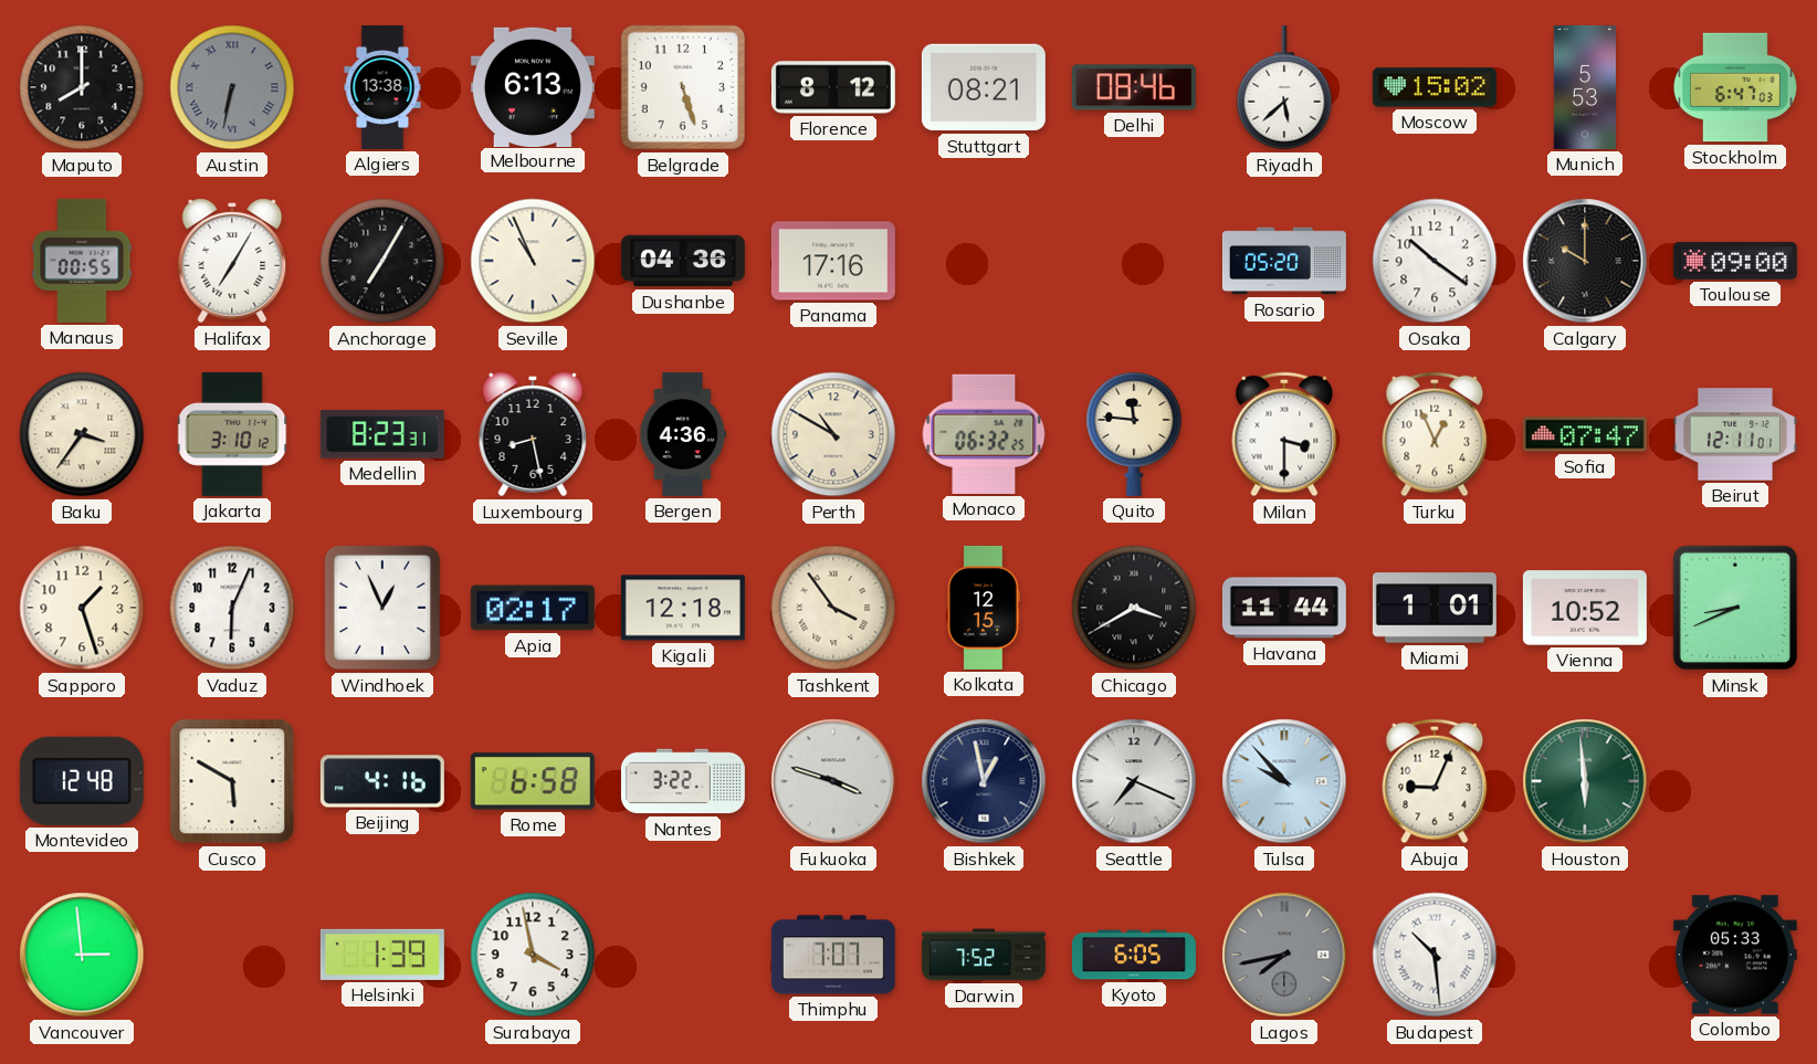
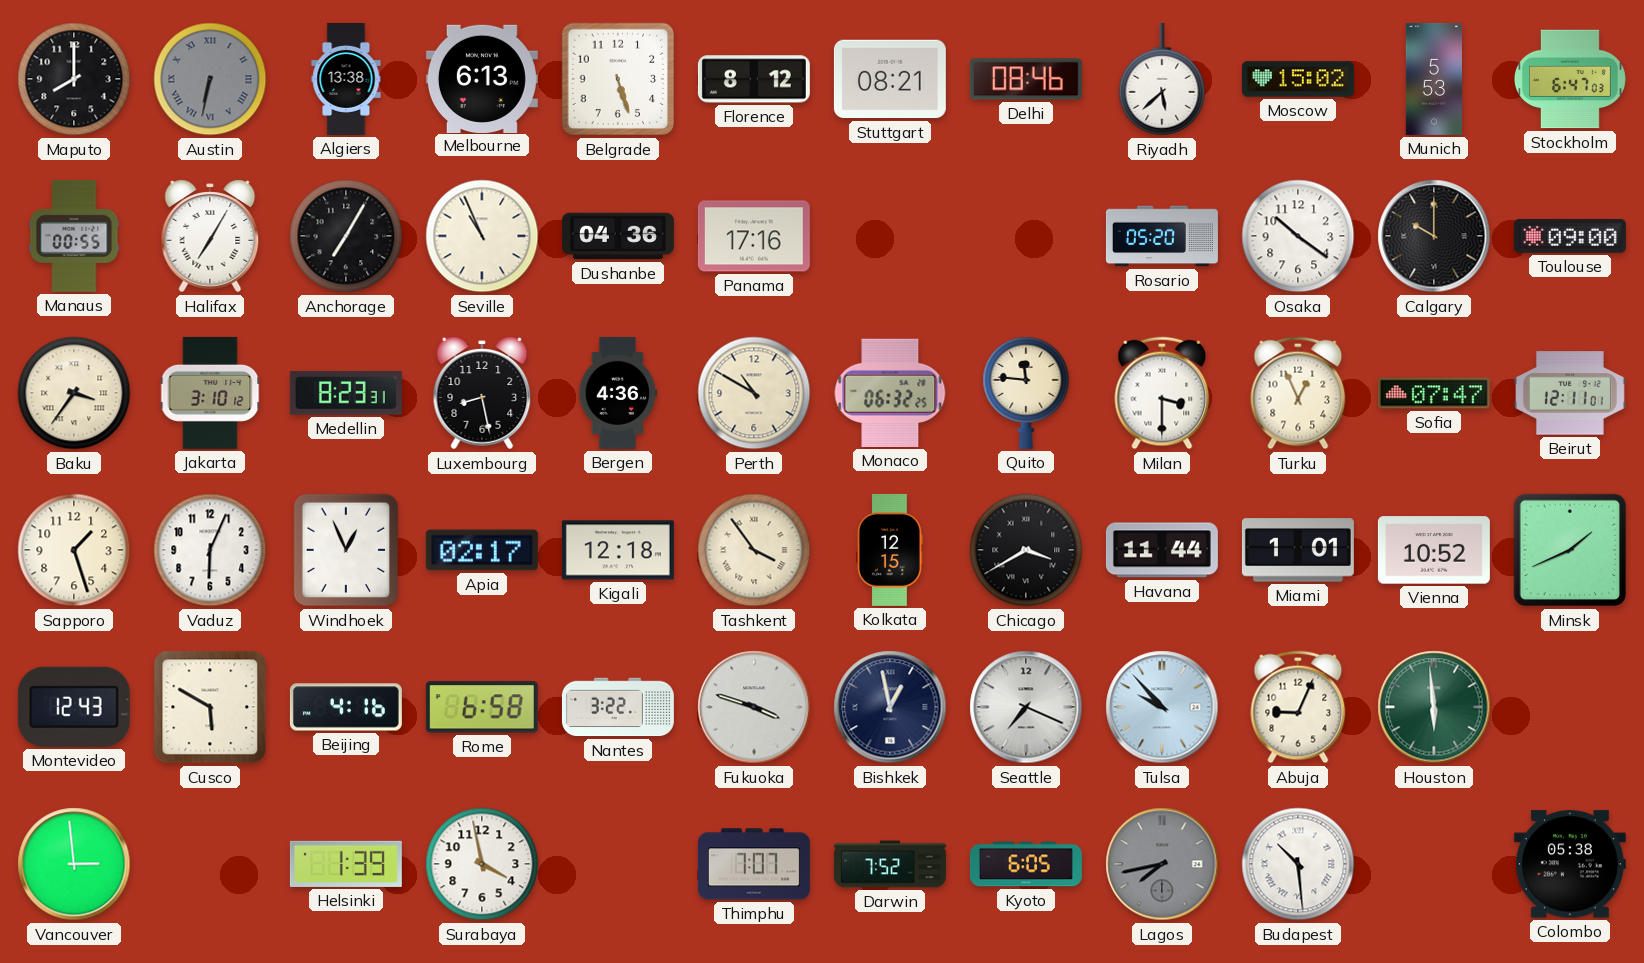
Minsk: 8:41 -> 1:41 (1570, 550)
Montevideo: 12:48 -> 12:43 (74, 707)
Colombo: 05:33 -> 05:38 (1570, 864)
